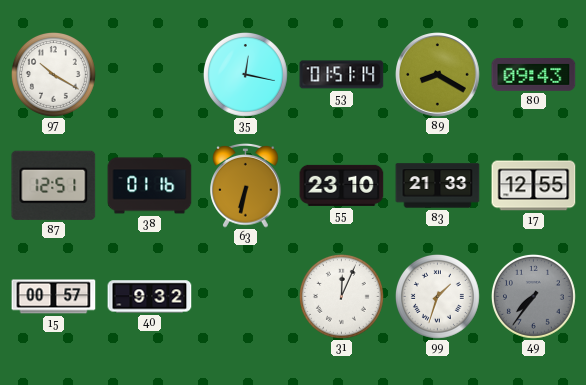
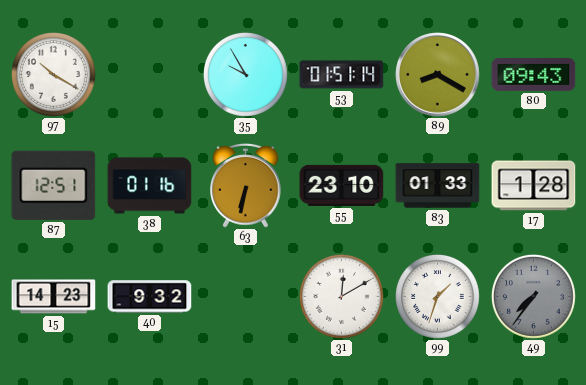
35: 12:17 -> 9:55 (245, 74)
83: 21:33 -> 01:33 (438, 186)
17: 12:55 -> 1:28 (534, 186)
15: 00:57 -> 14:23 (54, 297)
31: 12:04 -> 12:10 (341, 296)
